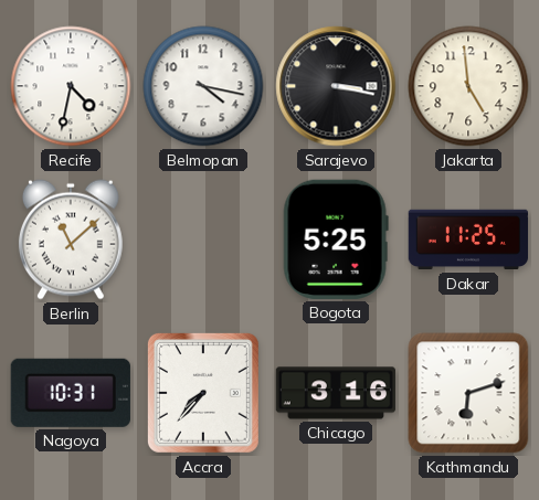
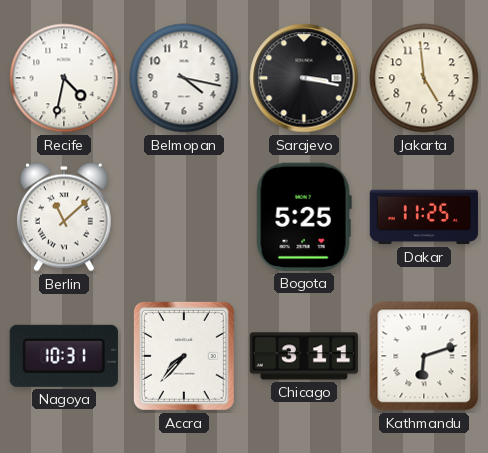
Chicago: 3:16 -> 3:11 (304, 356)
